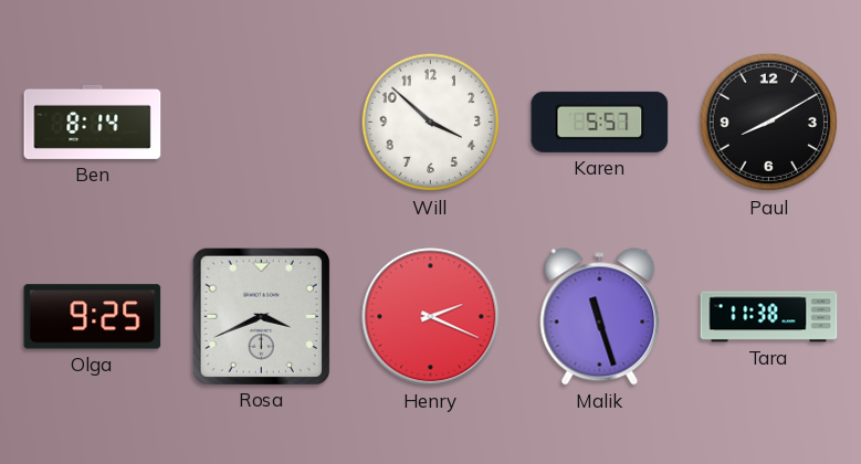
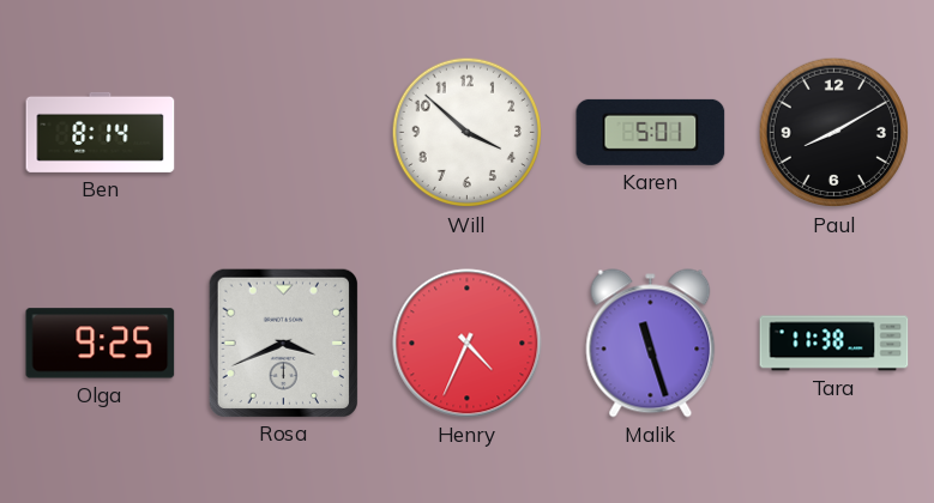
Karen: 5:57 -> 5:01 (651, 132)
Henry: 2:19 -> 4:34 (468, 344)
